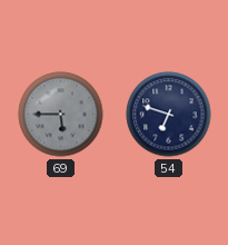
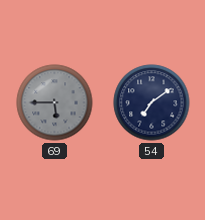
54: 6:48 -> 7:09 (152, 103)
